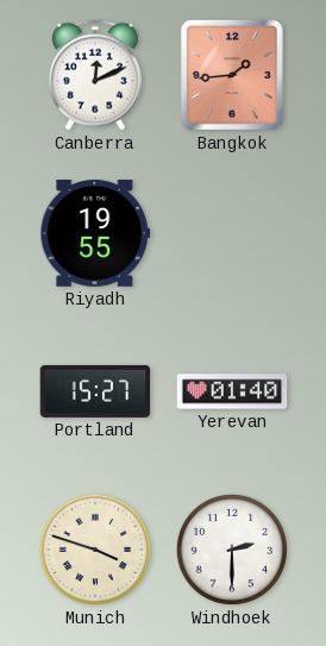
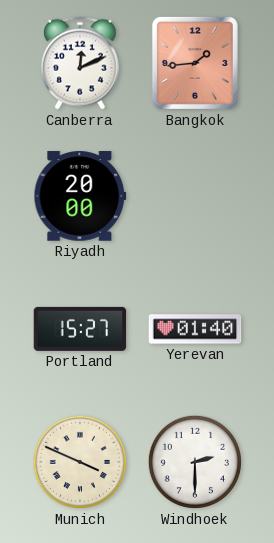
Riyadh: 19:55 -> 20:00 (80, 196)
Munich: 3:48 -> 3:49 (80, 462)
